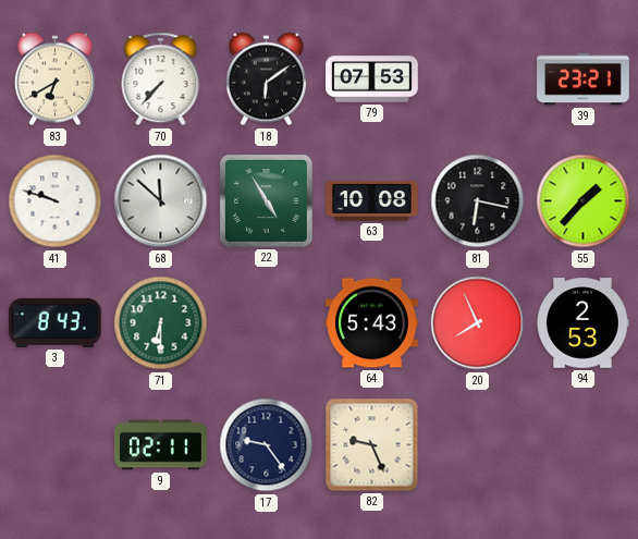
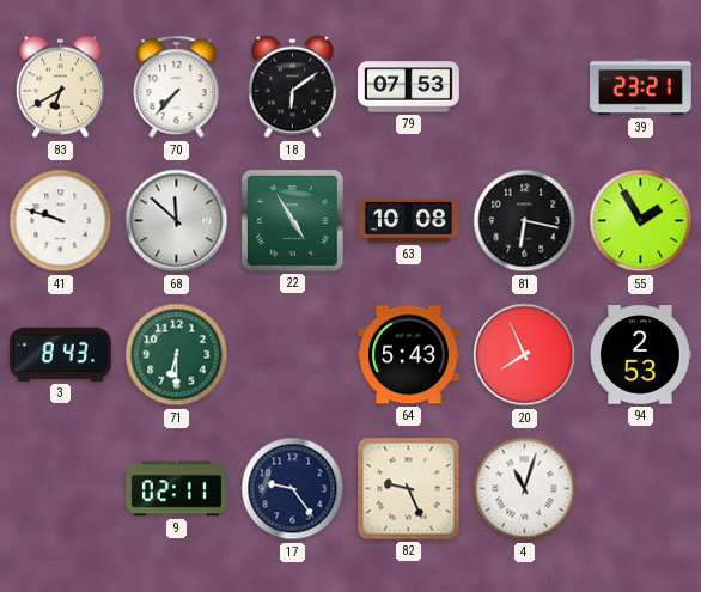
55: 1:37 -> 1:55 (641, 221)
4: none -> 11:03 (525, 489)
